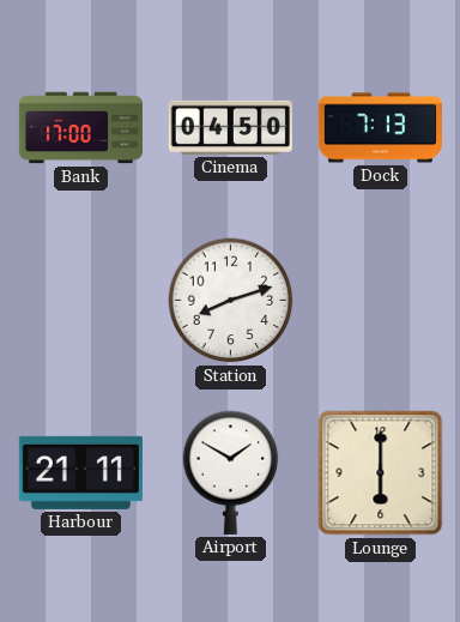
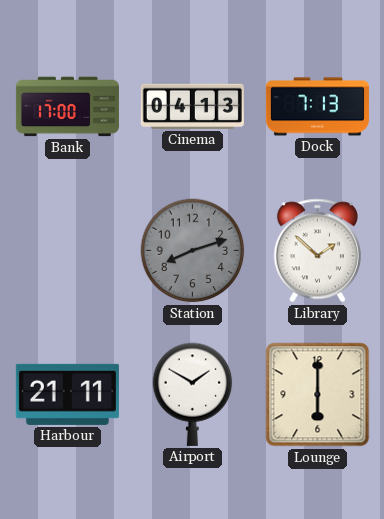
Cinema: 04:50 -> 04:13 (192, 106)
Station dial: white -> grey (193, 251)
Library: none -> 1:52 (317, 251)
